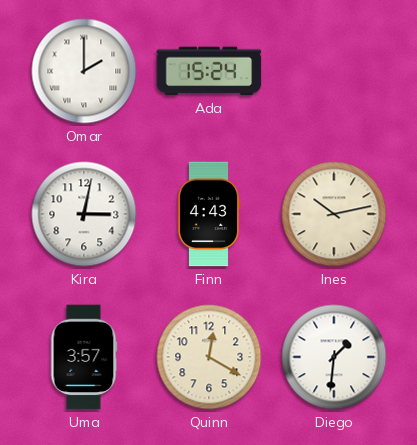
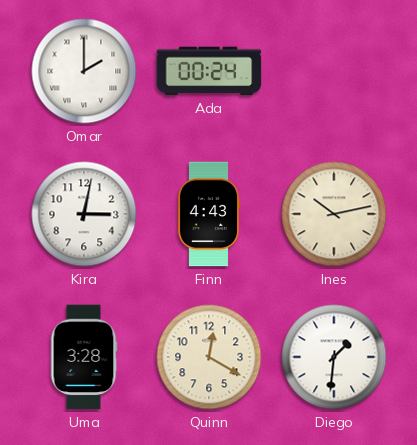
Ada: 15:24 -> 00:24 (209, 71)
Uma: 3:57 -> 3:28 (84, 357)
